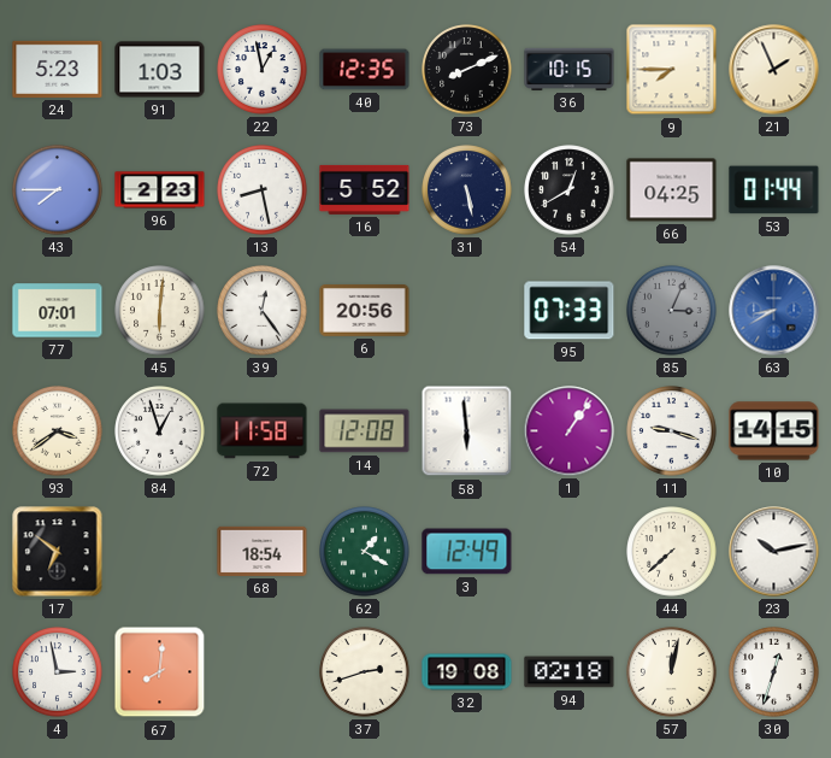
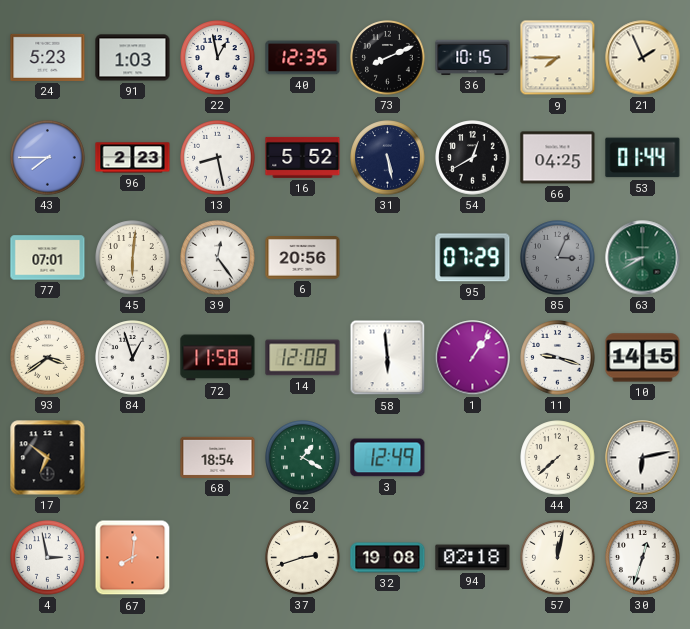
95: 07:33 -> 07:29 (473, 258)
63 dial: blue -> green (643, 258)
23: 10:13 -> 6:13 (643, 458)
